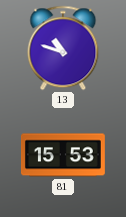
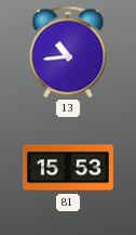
13: 10:48 -> 10:44 (68, 52)
